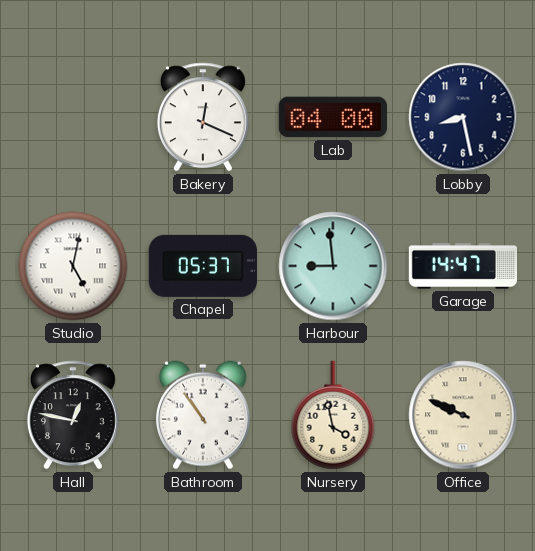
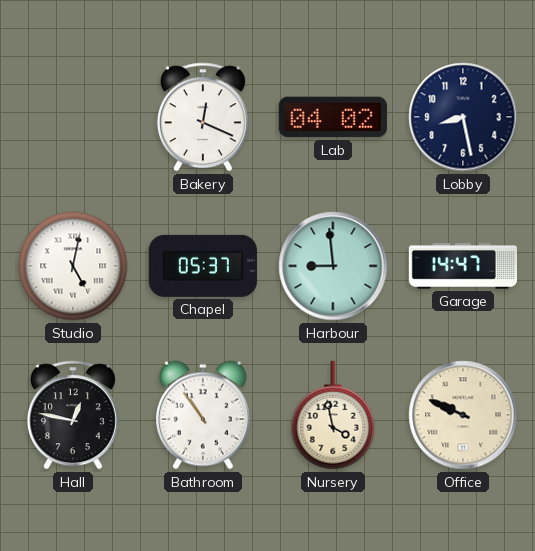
Lab: 04:00 -> 04:02 (333, 117)
